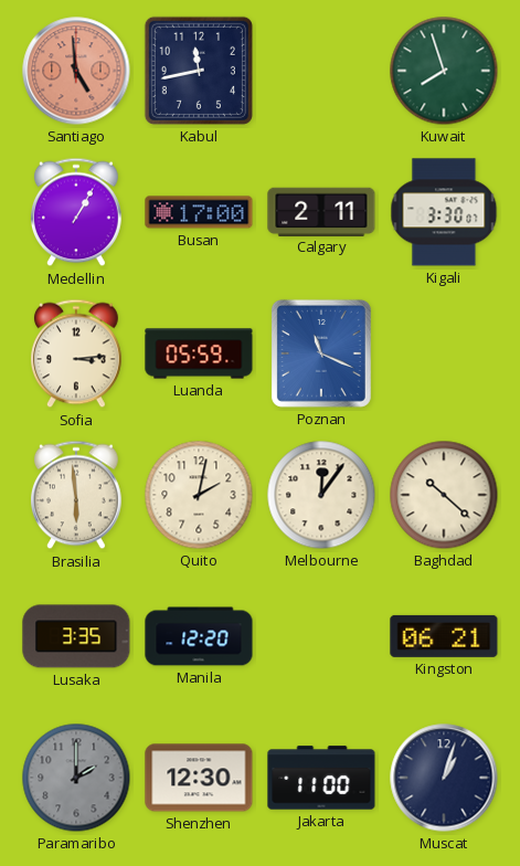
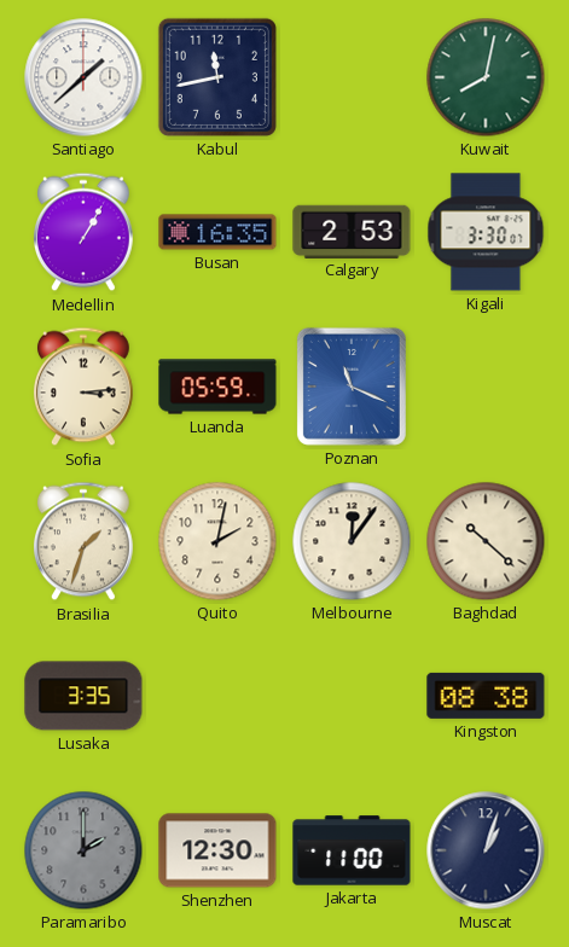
Santiago: 4:59 -> 1:38 (83, 77)
Santiago dial: salmon -> white (83, 77)
Kuwait: 7:57 -> 8:02 (486, 77)
Busan: 17:00 -> 16:35 (217, 232)
Calgary: 2:11 -> 2:53 (352, 231)
Brasilia: 5:59 -> 1:33 (83, 541)
Manila: 12:20 -> none (199, 636)
Kingston: 06:21 -> 08:38 (486, 696)
